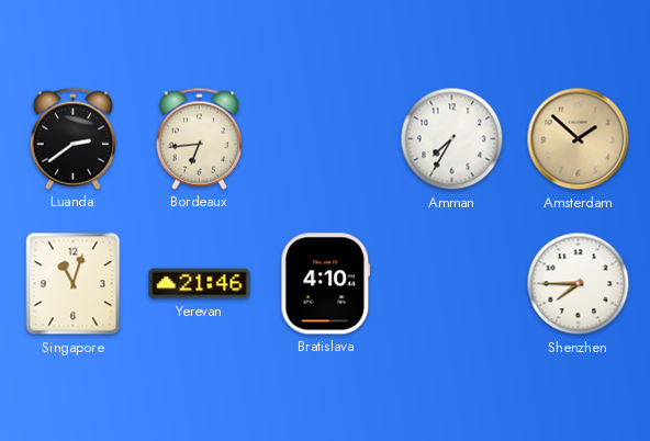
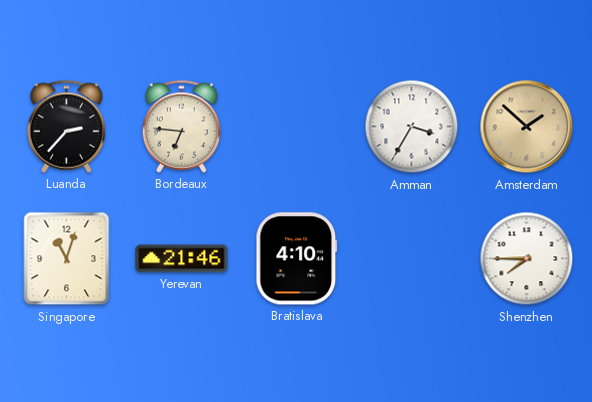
Luanda: 2:39 -> 2:37 (66, 126)
Bordeaux: 6:44 -> 6:46 (181, 126)
Amman: 7:35 -> 3:35 (412, 127)
